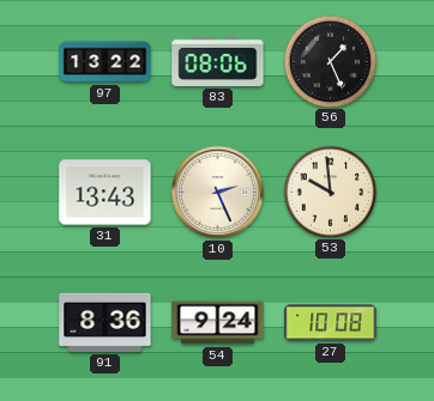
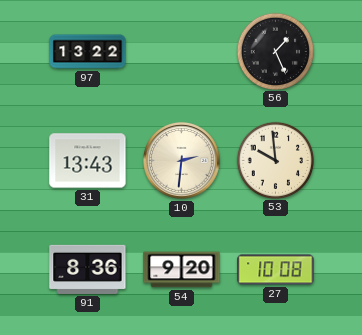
83: 08:06 -> none (218, 61)
10: 2:26 -> 2:31 (181, 160)
54: 9:24 -> 9:20 (182, 270)
